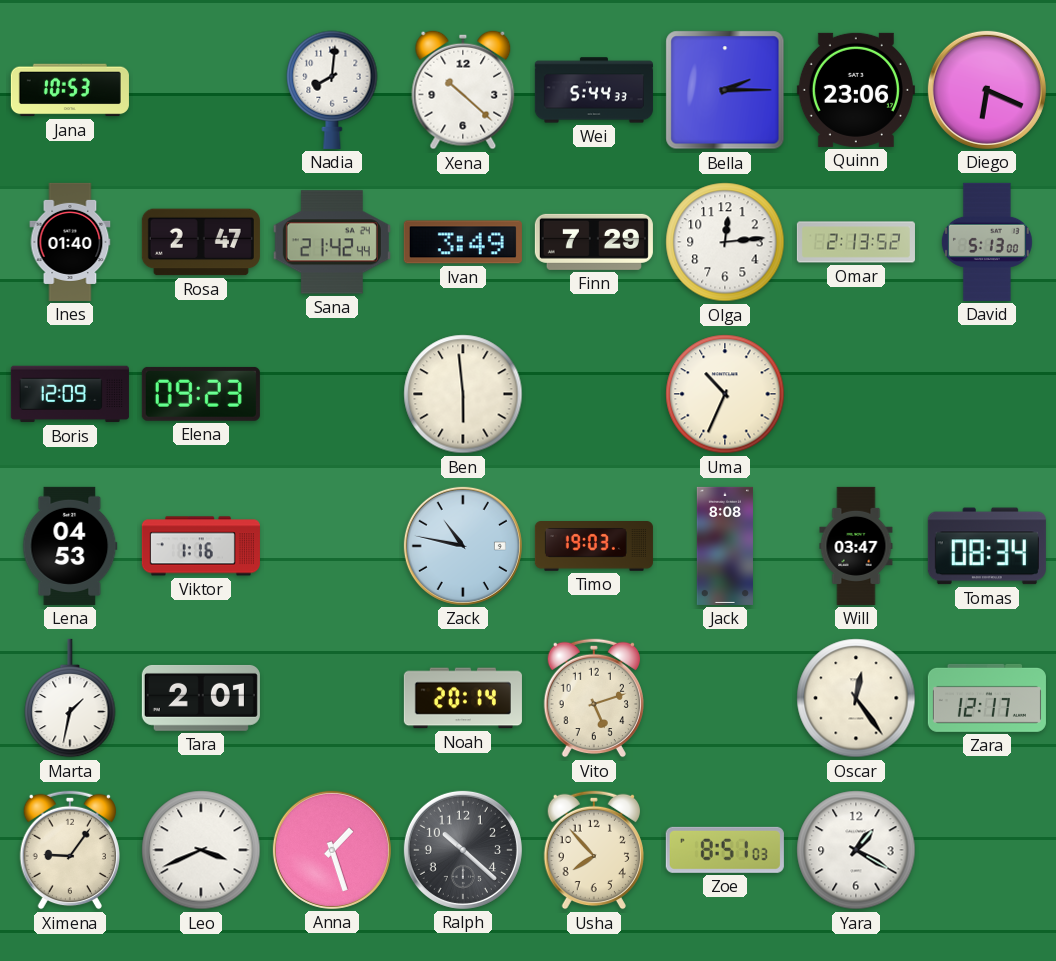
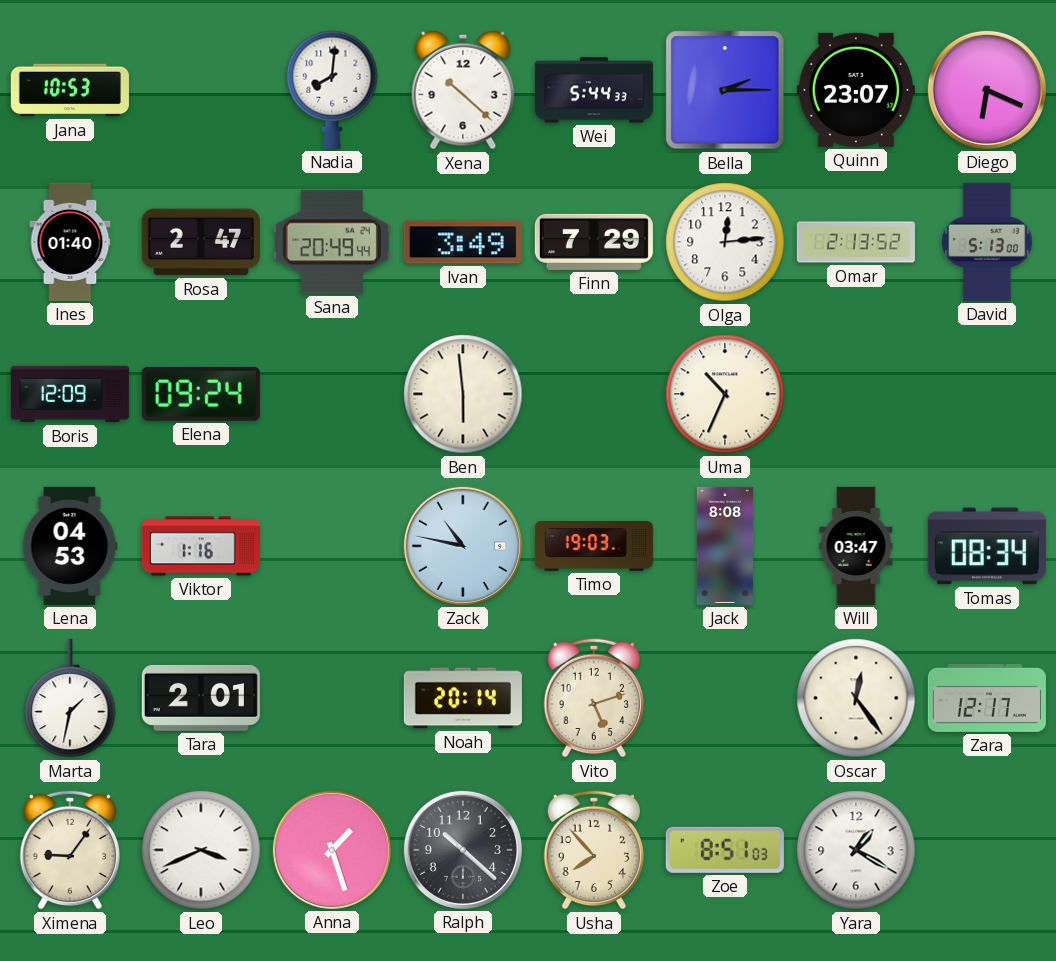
Quinn: 23:06 -> 23:07 (856, 90)
Sana: 21:42 -> 20:49 (332, 242)
Elena: 09:23 -> 09:24 (201, 394)
